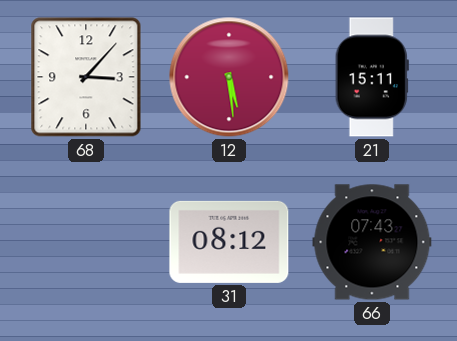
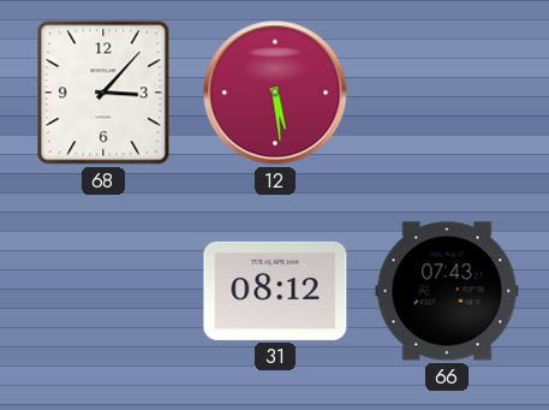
21: 15:11 -> none (372, 77)
